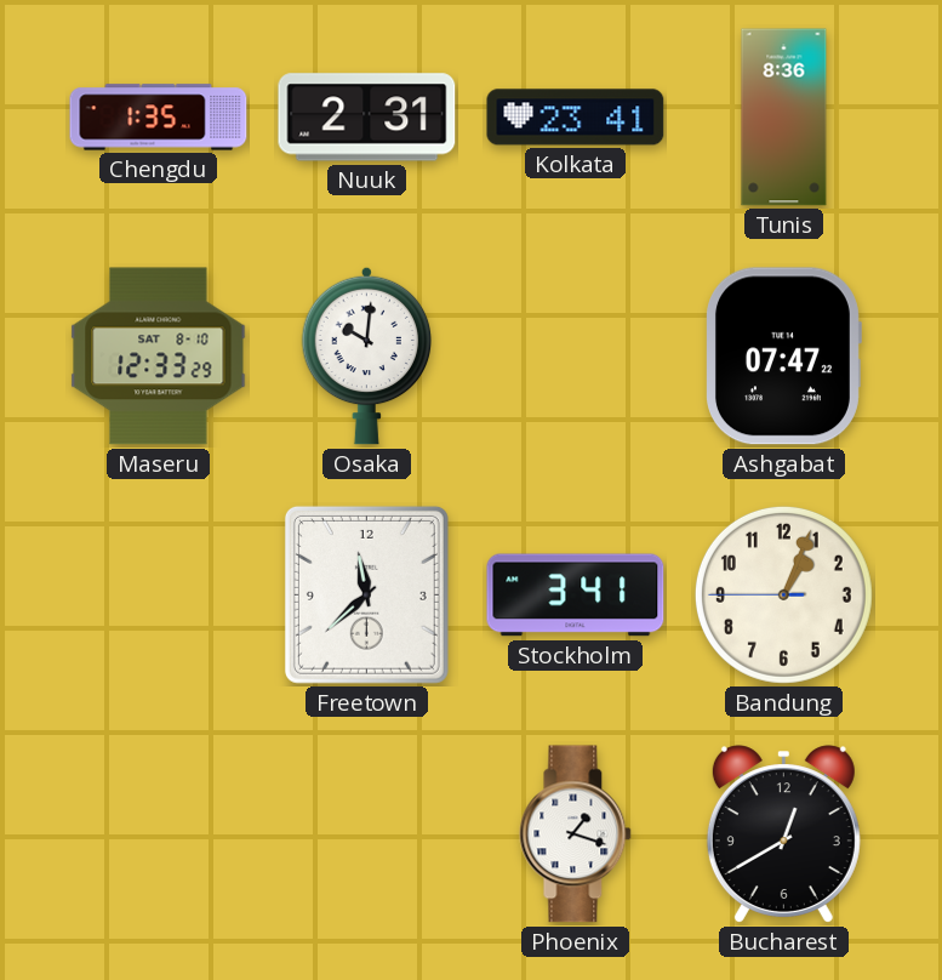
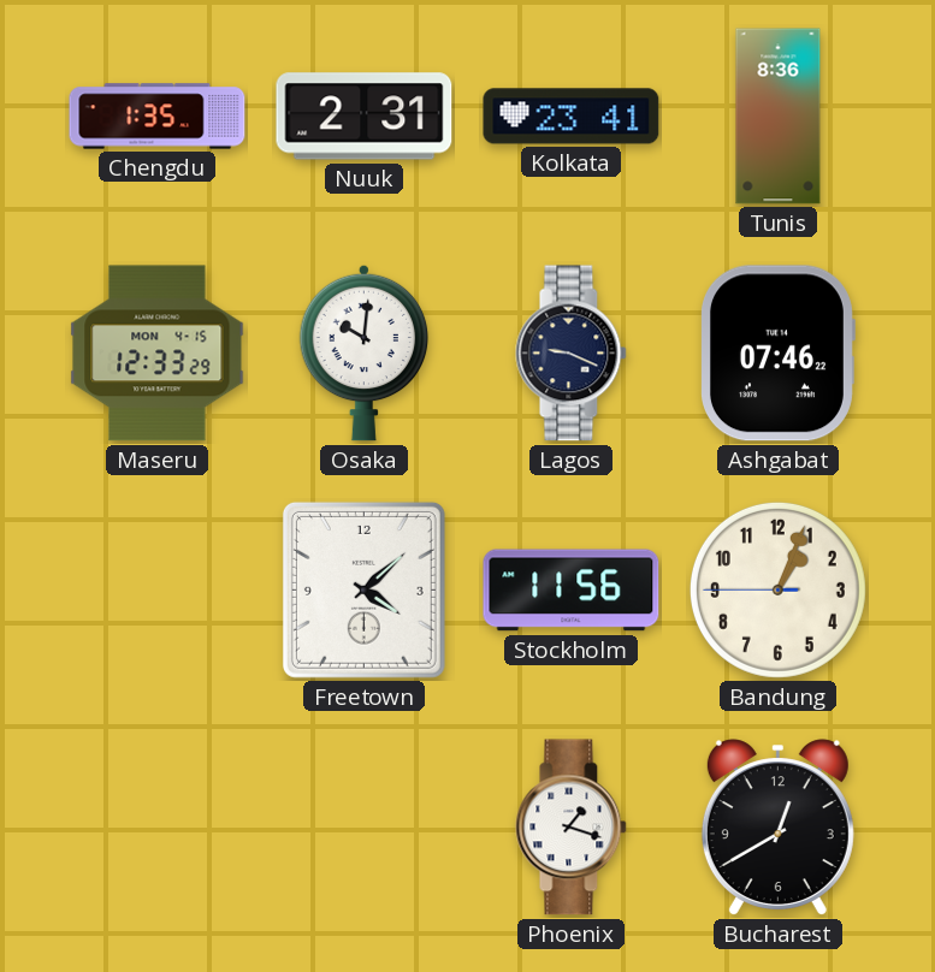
Maseru date: SAT 8-10 -> MON 4-15 (158, 354)
Lagos: none -> 9:19 (572, 354)
Ashgabat: 07:47 -> 07:46 (779, 354)
Freetown: 11:38 -> 4:08 (363, 589)
Stockholm: 3:41 -> 11:56 (572, 591)
